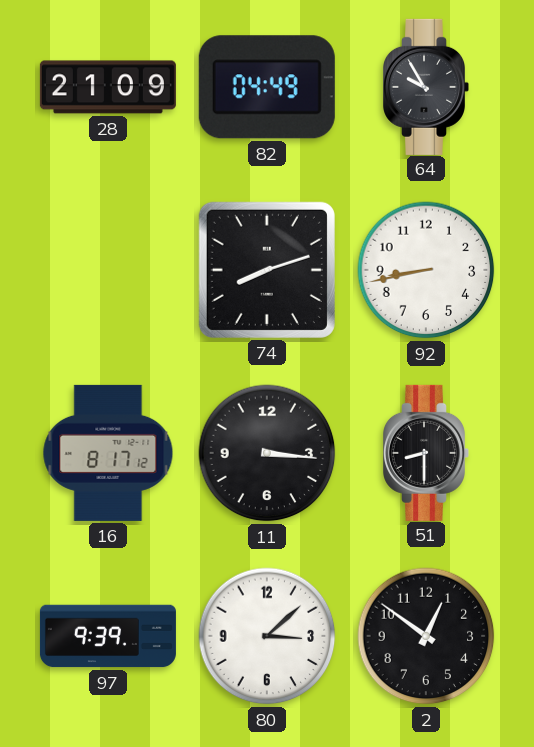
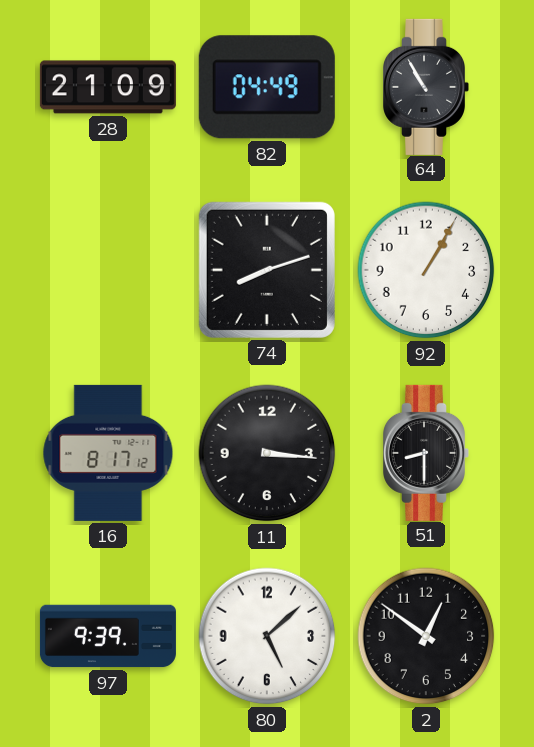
64: 9:55 -> 10:55 (426, 87)
92: 8:43 -> 1:05 (426, 270)
80: 3:08 -> 5:08 (267, 636)
